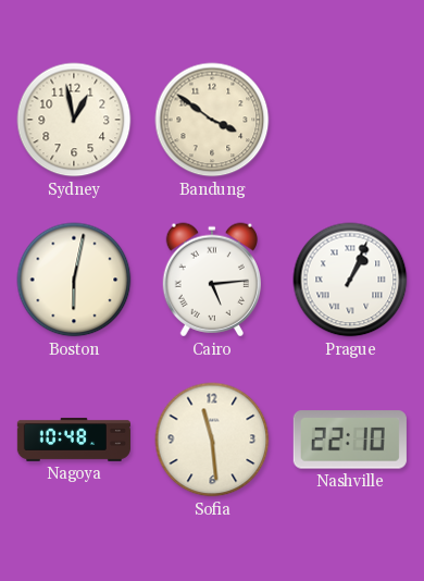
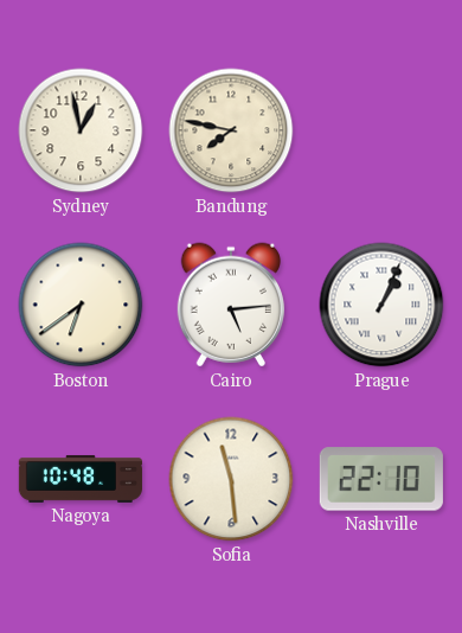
Bandung: 3:51 -> 7:47 (231, 130)
Boston: 6:02 -> 6:39 (81, 305)
